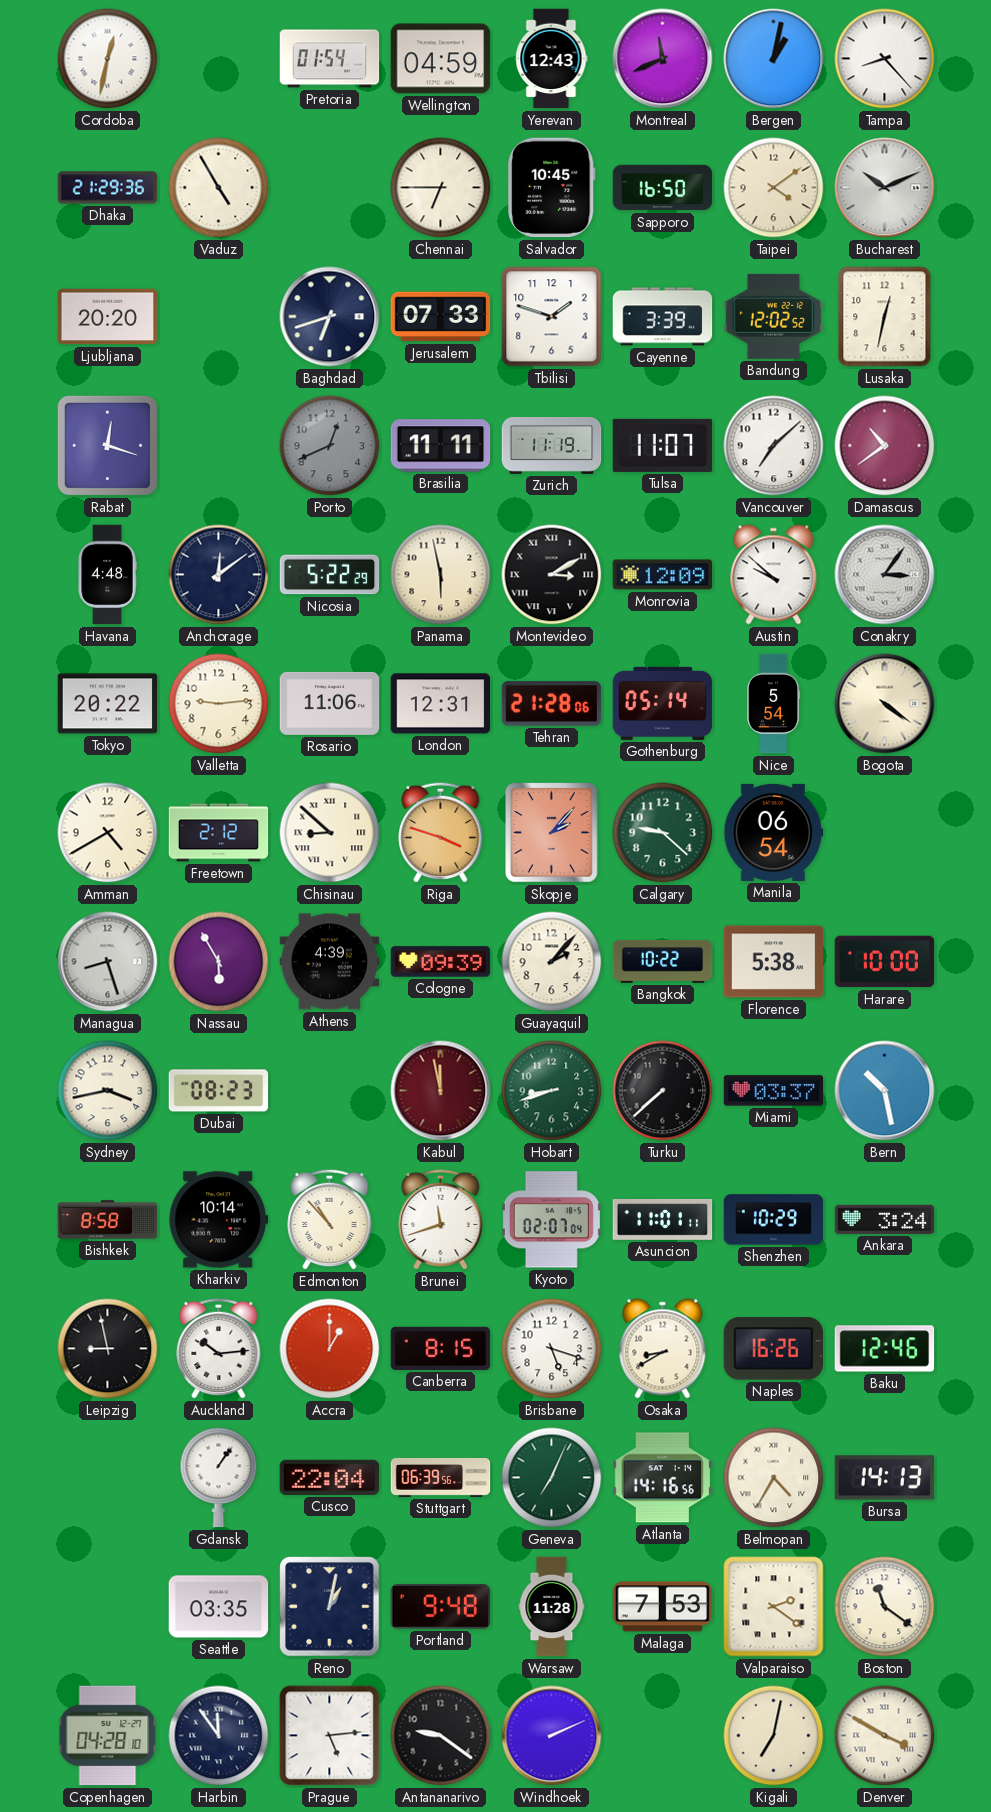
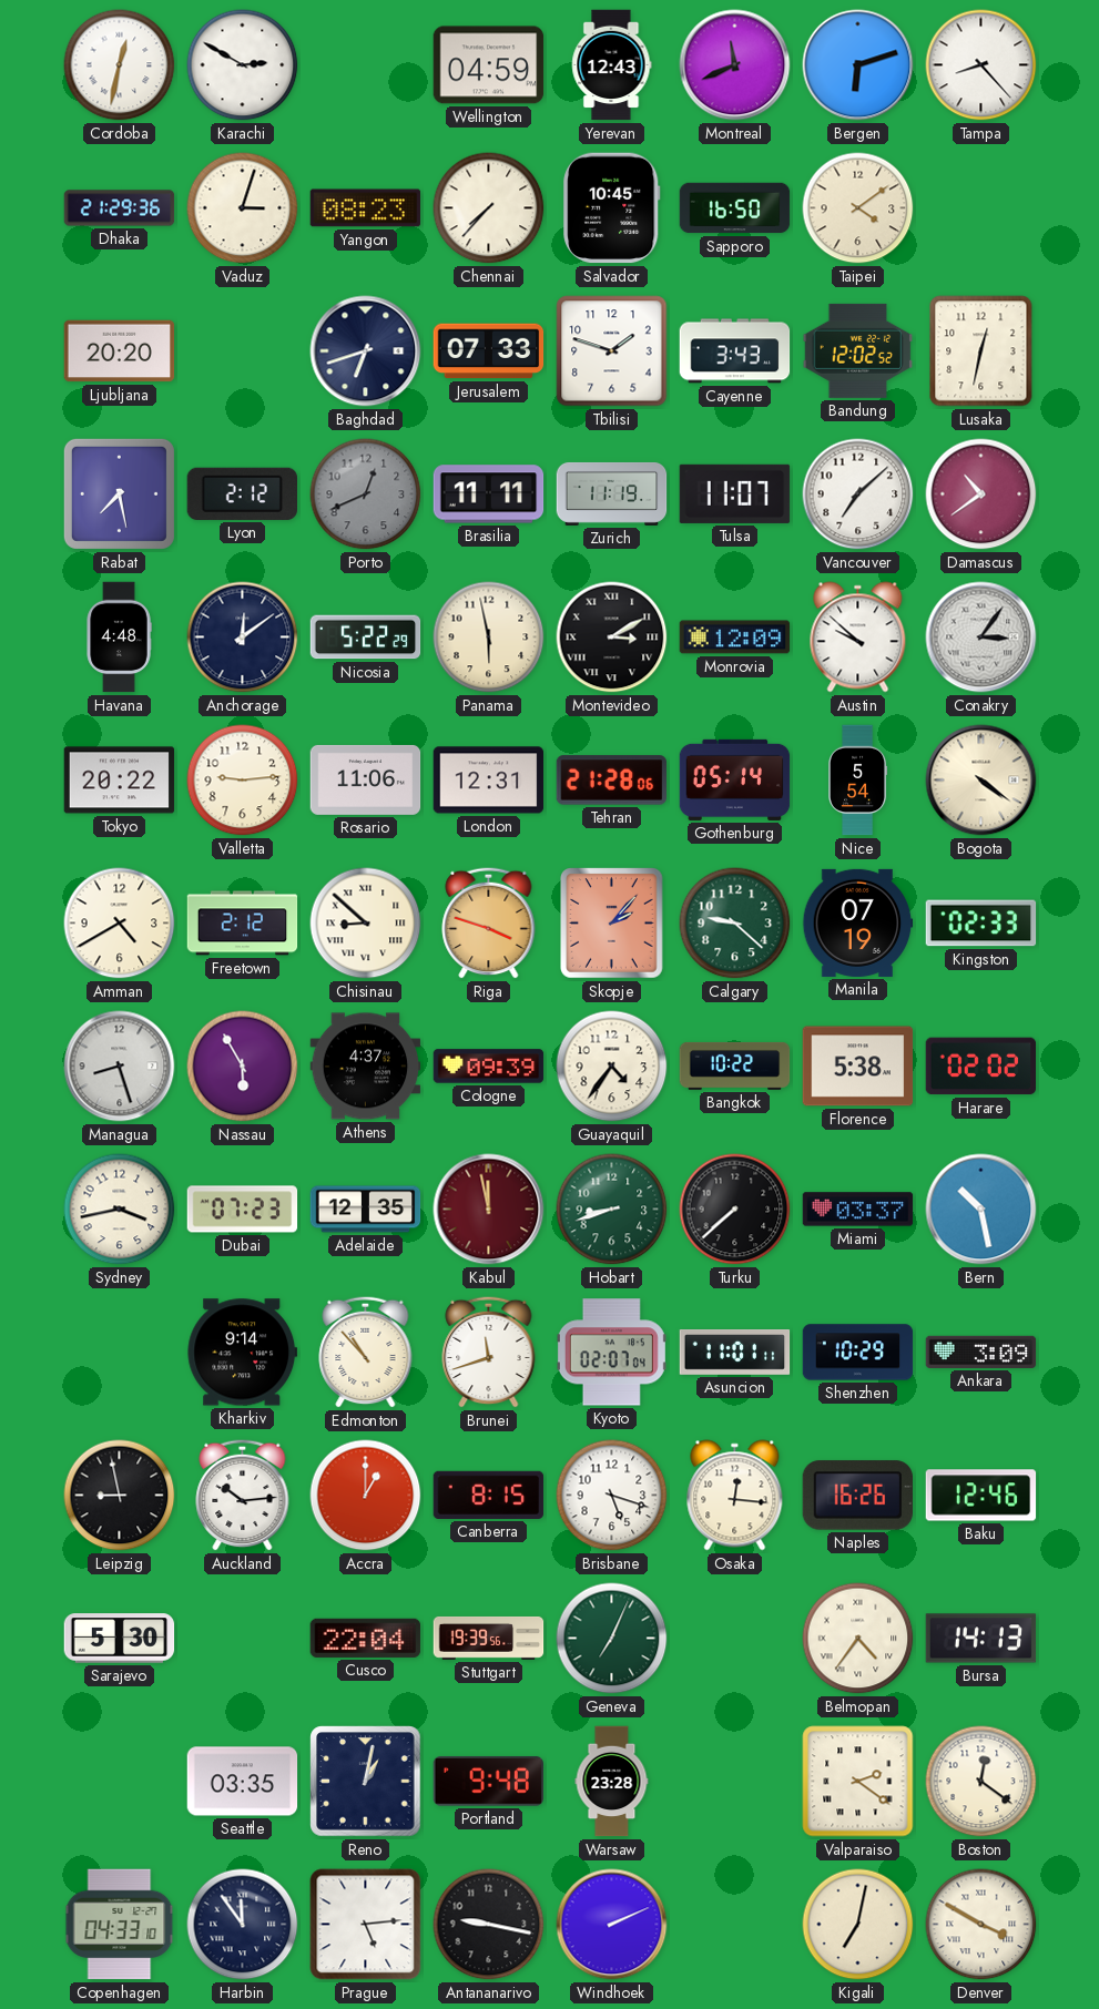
Karachi: none -> 2:50 (243, 65)
Pretoria: 01:54 -> none (330, 59)
Bergen: 1:02 -> 6:12 (858, 65)
Vaduz: 4:55 -> 3:03 (243, 208)
Yangon: none -> 08:23 (366, 208)
Chennai: 6:45 -> 7:37 (489, 208)
Bucharest: 10:11 -> none (885, 188)
Cayenne: 3:39 -> 3:43 (735, 351)
Rabat: 12:18 -> 7:28 (119, 493)
Lyon: none -> 2:12 (242, 493)
Manila: 06:54 -> 07:19 (858, 922)
Kingston: none -> 02:33 (981, 924)
Athens: 4:39 -> 4:37 (366, 1067)
Guayaquil: 2:07 -> 4:36 (612, 1067)
Harare: 10:00 -> 02:02 (981, 1067)
Dubai: 08:23 -> 07:23 (243, 1210)
Adelaide: none -> 12:35 (366, 1210)
Bishkek: 8:58 -> none (108, 1220)
Kharkiv: 10:14 -> 9:14 (242, 1353)
Ankara: 3:24 -> 3:09 (981, 1352)
Osaka: 8:40 -> 12:16 (735, 1496)
Sarajevo: none -> 5:30 (120, 1639)
Gdansk: 1:06 -> none (219, 1478)
Stuttgart: 06:39 -> 19:39 (489, 1638)
Atlanta: 14:16 -> none (663, 1478)
Belmopan: 4:35 -> 4:36 (858, 1639)
Warsaw: 11:28 -> 23:28 (612, 1782)
Malaga: 7:53 -> none (663, 1607)
Boston: 11:21 -> 12:21 (981, 1782)
Copenhagen: 04:28 -> 04:33 (120, 1925)
Antananarivo: 9:21 -> 9:17 (489, 1925)
